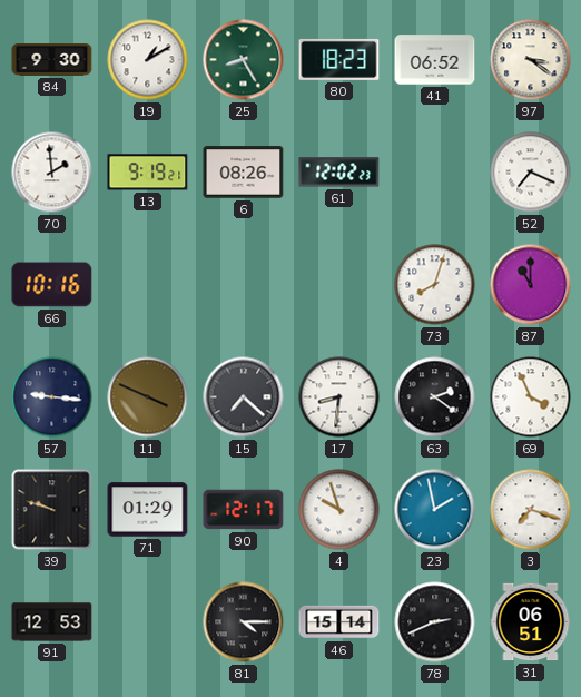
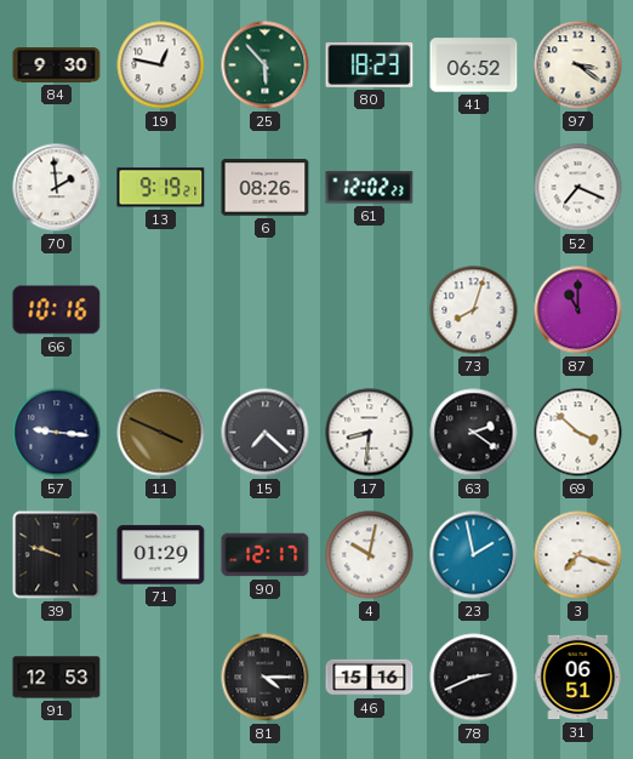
19: 1:10 -> 12:47 (161, 65)
25: 8:25 -> 5:53 (266, 65)
69: 3:56 -> 3:52 (578, 433)
4: 9:57 -> 10:02 (370, 555)
46: 15:14 -> 15:16 (370, 678)
